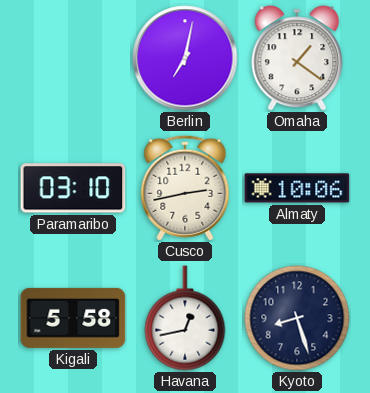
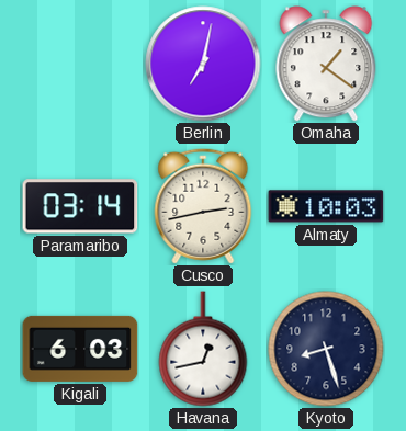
Paramaribo: 03:10 -> 03:14 (80, 206)
Almaty: 10:06 -> 10:03 (326, 206)
Kigali: 5:58 -> 6:03 (80, 349)
